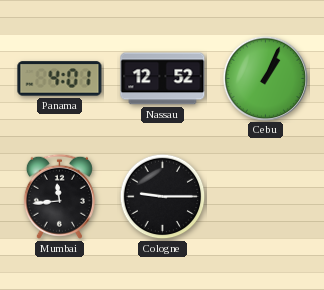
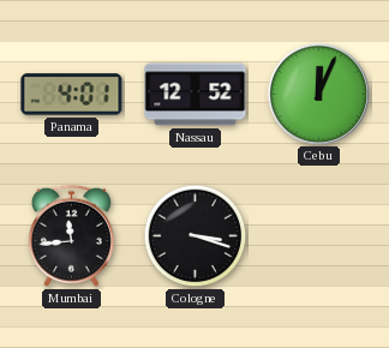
Cebu: 1:04 -> 12:04 (318, 94)
Cologne: 9:15 -> 3:18 (196, 236)
